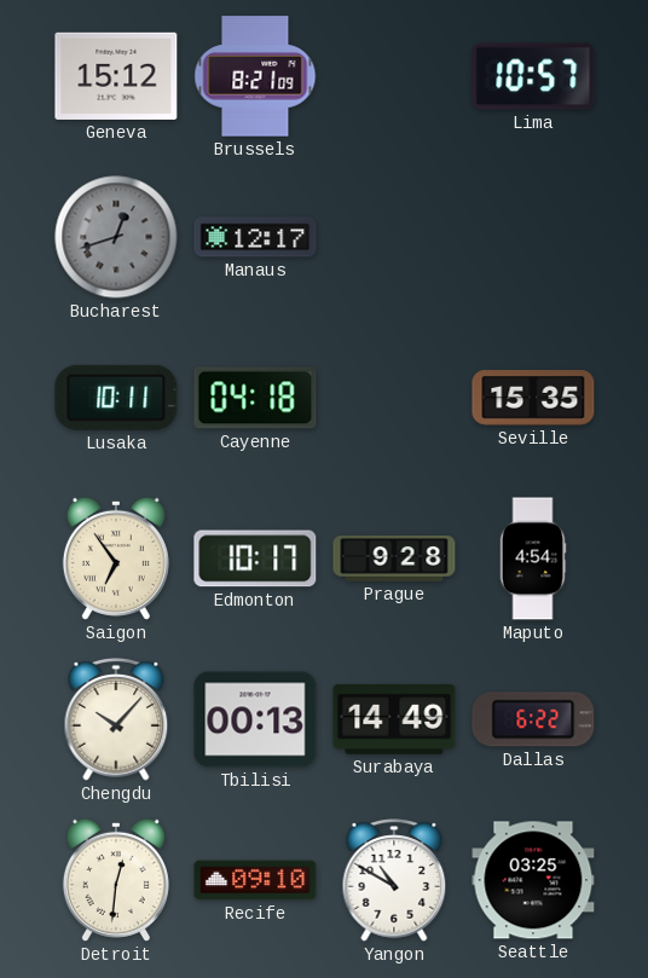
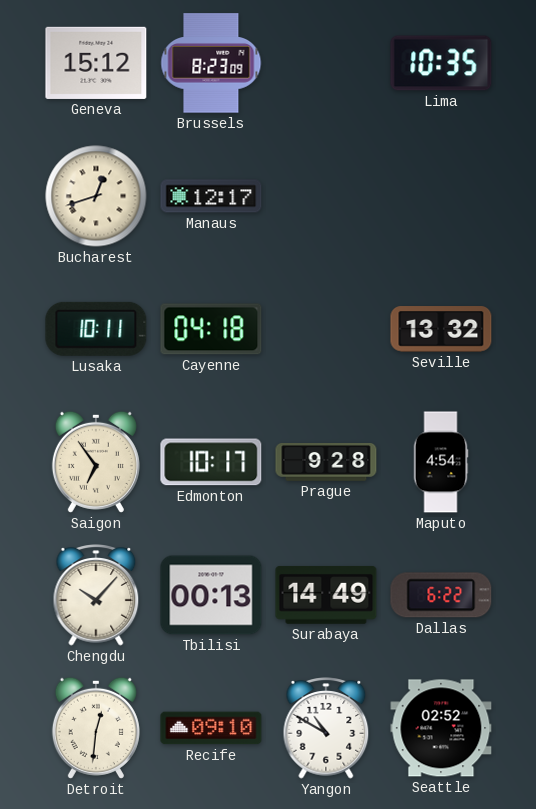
Brussels: 8:21 -> 8:23 (211, 63)
Lima: 10:57 -> 10:35 (441, 63)
Bucharest dial: grey -> cream (96, 196)
Seville: 15:35 -> 13:32 (441, 329)
Seattle: 03:25 -> 02:52 (441, 728)
